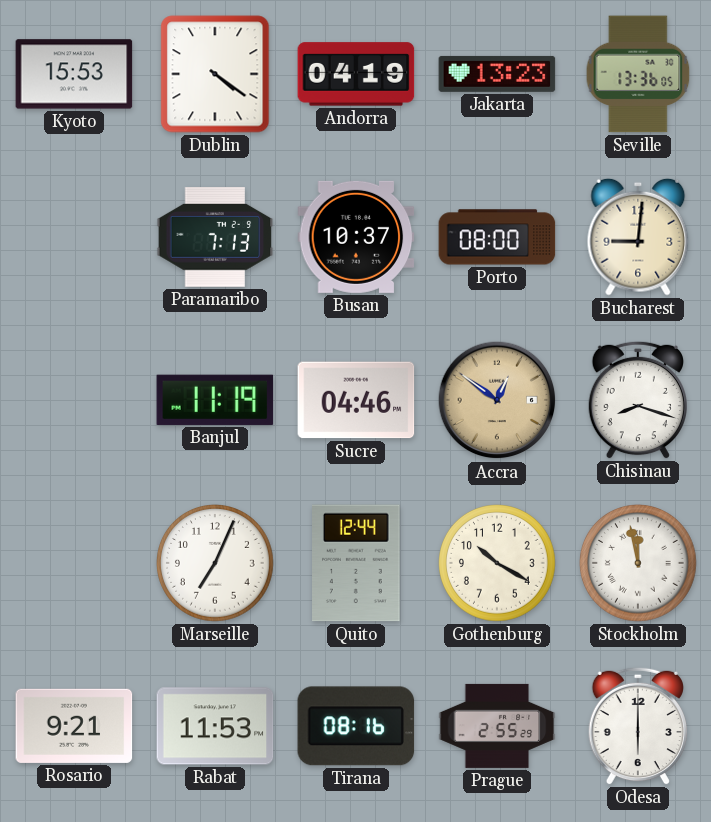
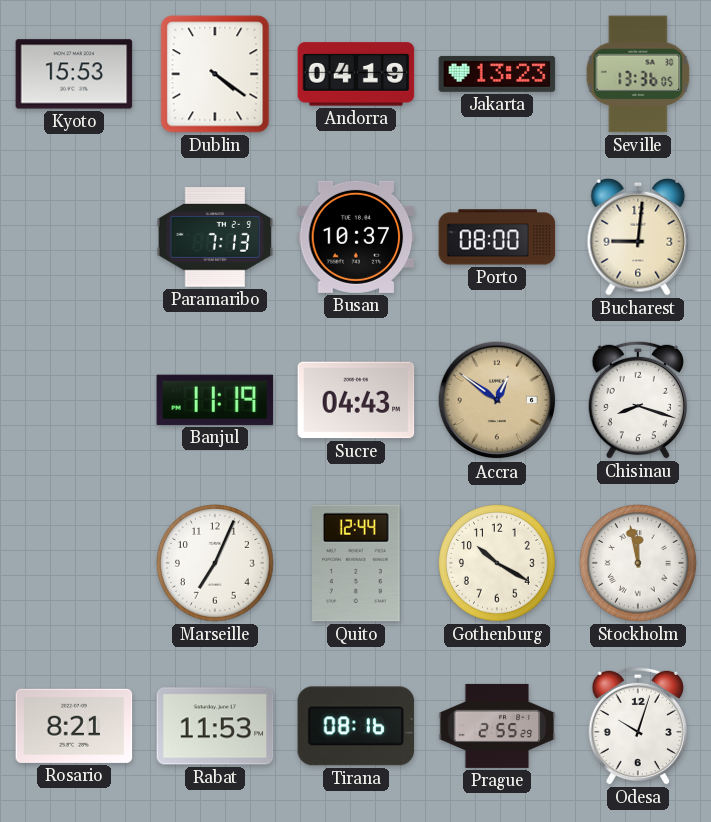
Sucre: 04:46 -> 04:43 (356, 400)
Rosario: 9:21 -> 8:21 (74, 726)
Odesa: 6:00 -> 10:03 (638, 726)
